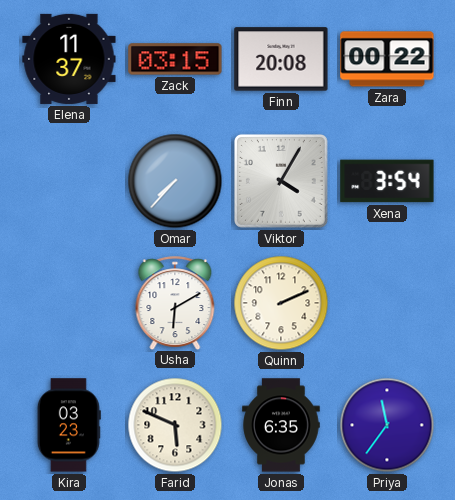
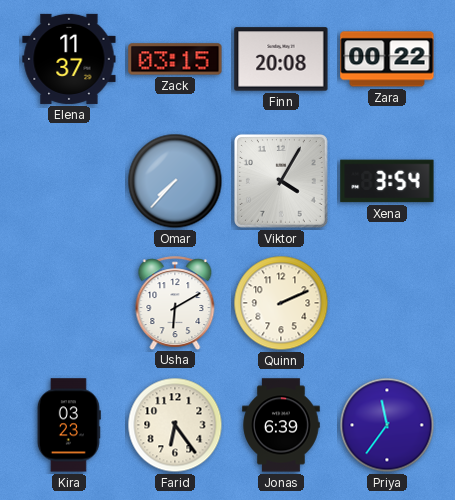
Farid: 5:49 -> 6:24 (175, 425)
Jonas: 6:35 -> 6:39 (281, 425)
